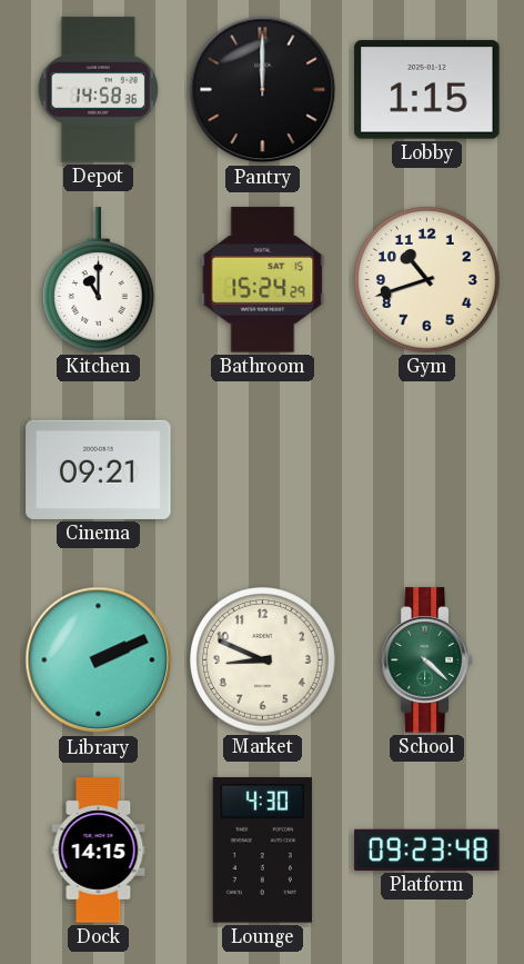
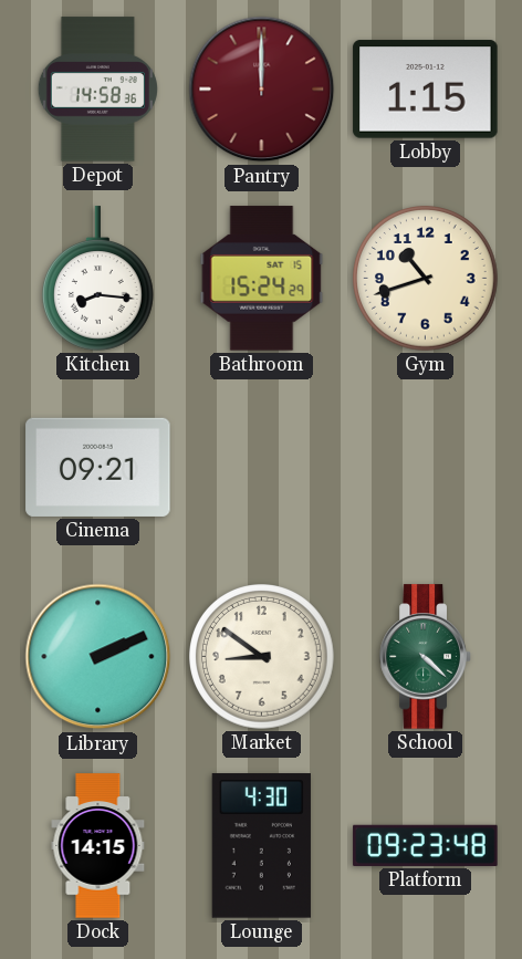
Pantry dial: black -> burgundy (262, 90)
Kitchen: 11:00 -> 8:16 (97, 279)
Market: 8:49 -> 8:51 (262, 657)
